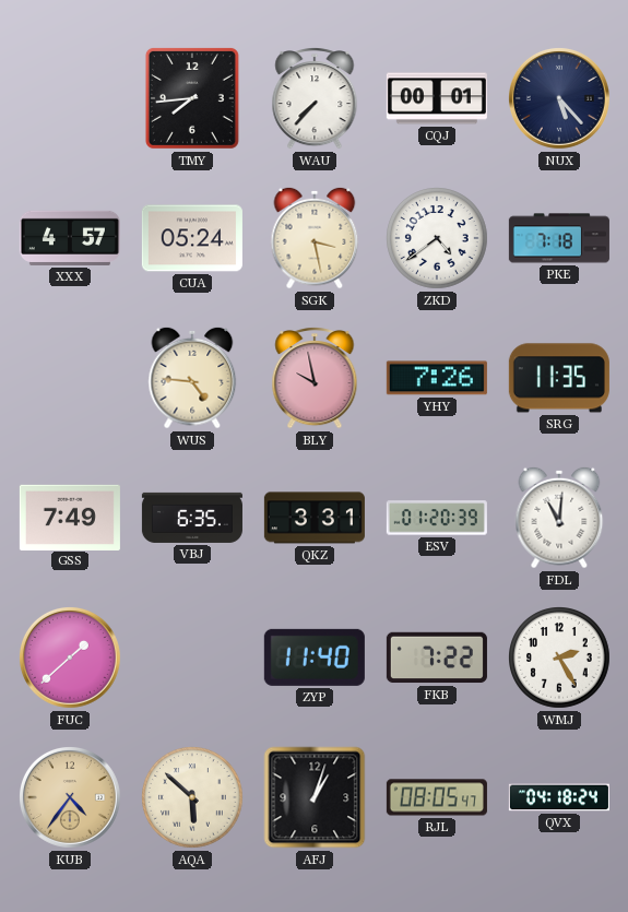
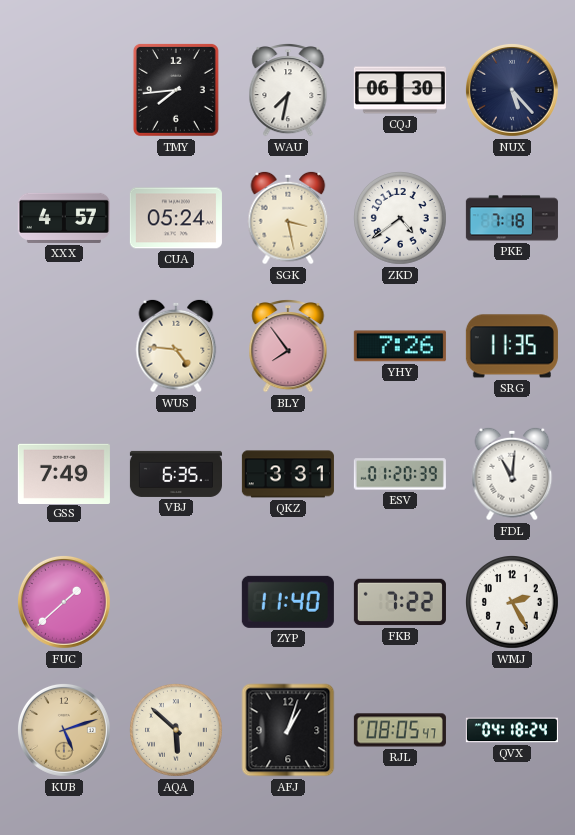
WAU: 7:37 -> 7:32 (288, 91)
CQJ: 00:01 -> 06:30 (400, 90)
BLY: 9:58 -> 7:54 (288, 347)
KUB: 4:36 -> 5:12 (64, 730)
